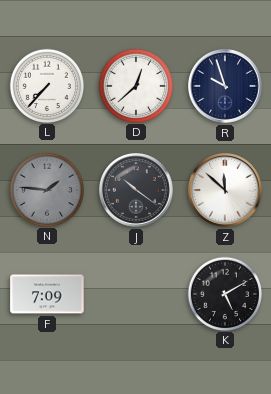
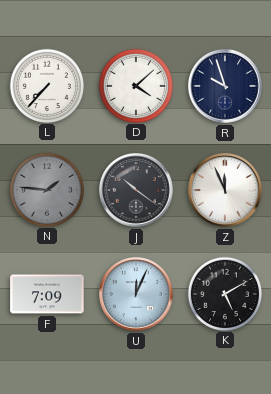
D: 12:38 -> 4:08 (135, 85)
Z: 11:52 -> 11:56 (226, 191)
U: none -> 12:04 (137, 295)
